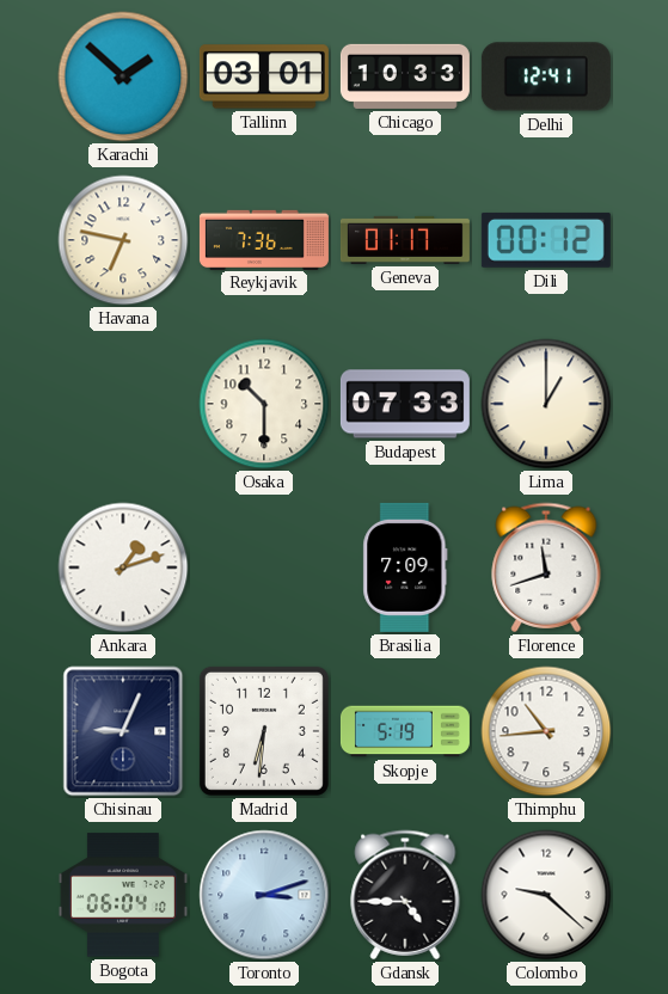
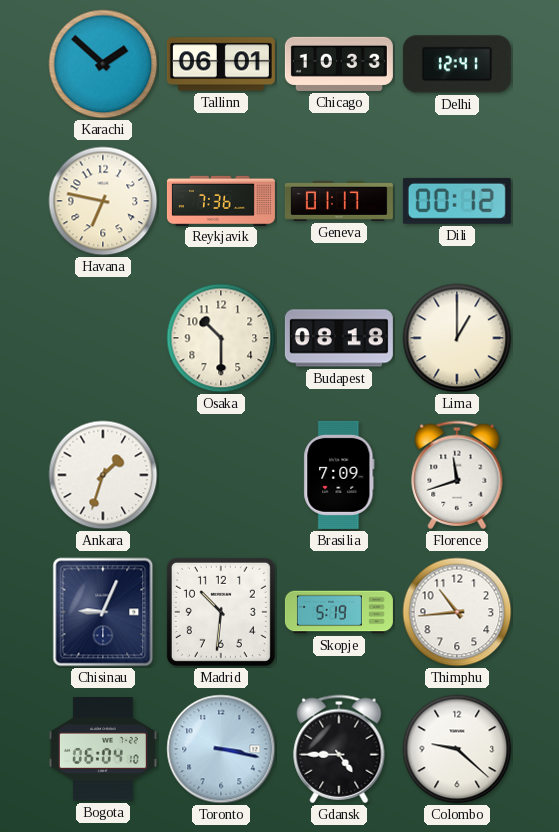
Tallinn: 03:01 -> 06:01 (221, 64)
Budapest: 07:33 -> 08:18 (339, 338)
Ankara: 1:12 -> 1:33 (103, 475)
Madrid: 6:31 -> 10:31 (221, 612)
Toronto: 3:12 -> 3:17 (221, 749)
